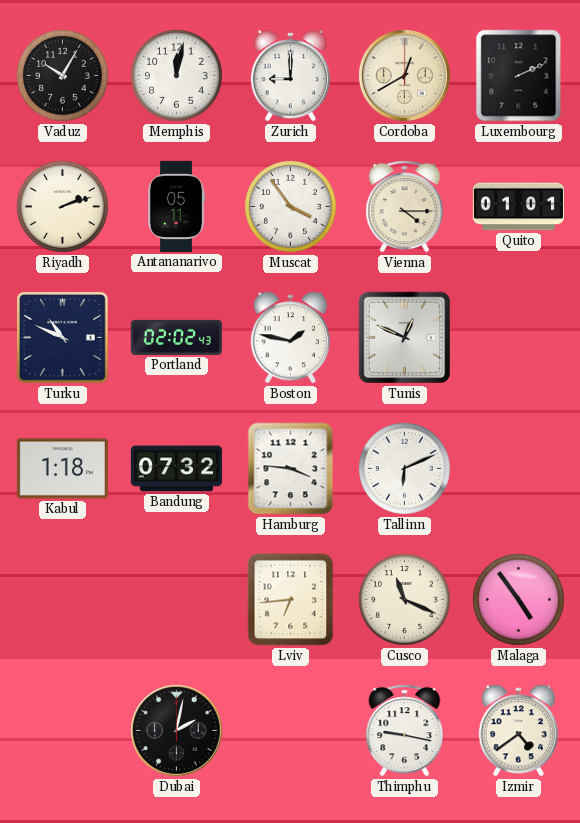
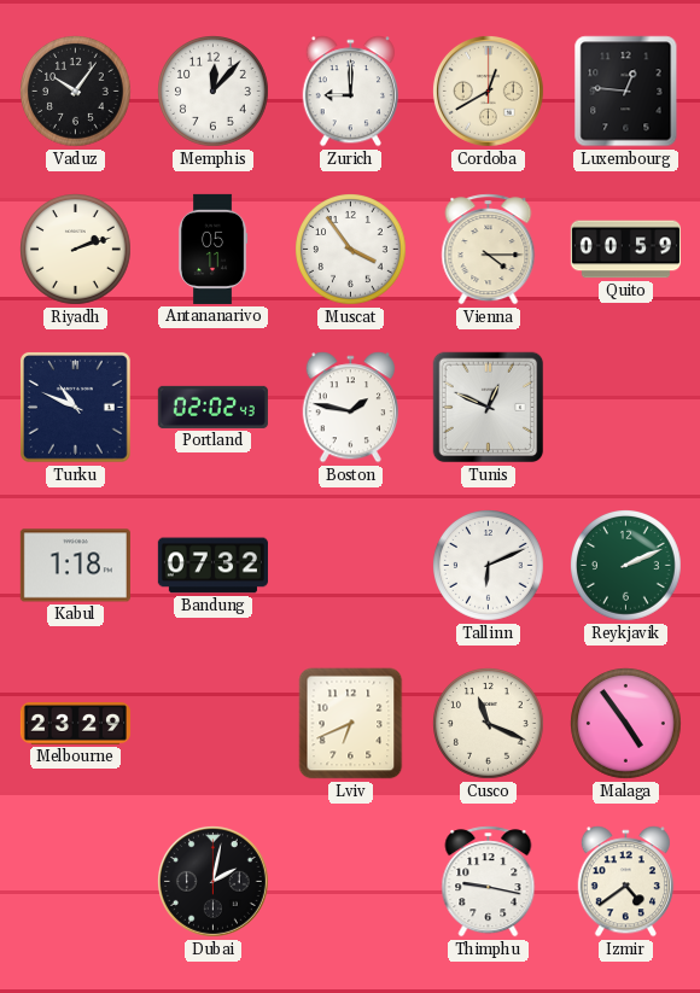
Vaduz: 10:05 -> 10:06 (76, 92)
Memphis: 12:02 -> 12:07 (214, 92)
Luxembourg: 2:11 -> 12:46 (626, 92)
Quito: 01:01 -> 00:59 (625, 250)
Hamburg: 3:46 -> none (291, 469)
Reykjavik: none -> 2:11 (626, 566)
Melbourne: none -> 23:29 (75, 724)
Lviv: 6:44 -> 6:41 (351, 724)
